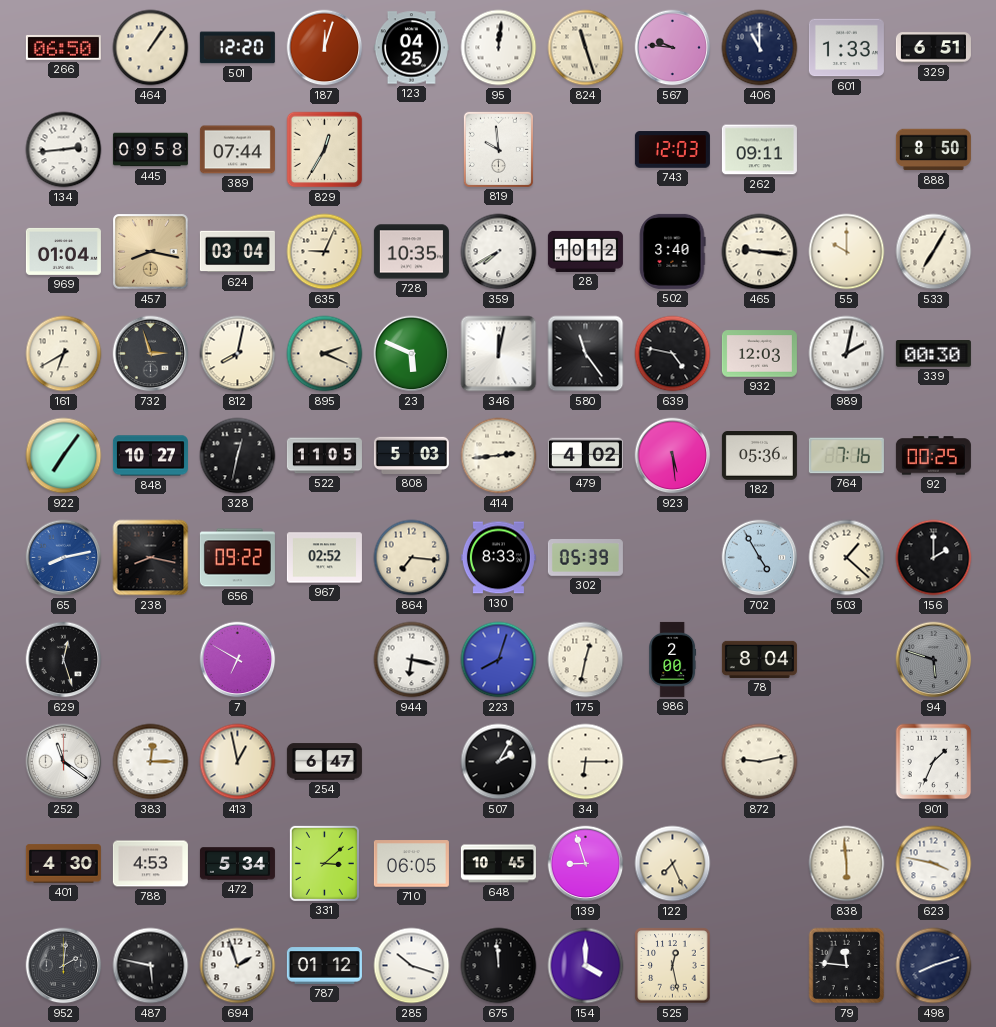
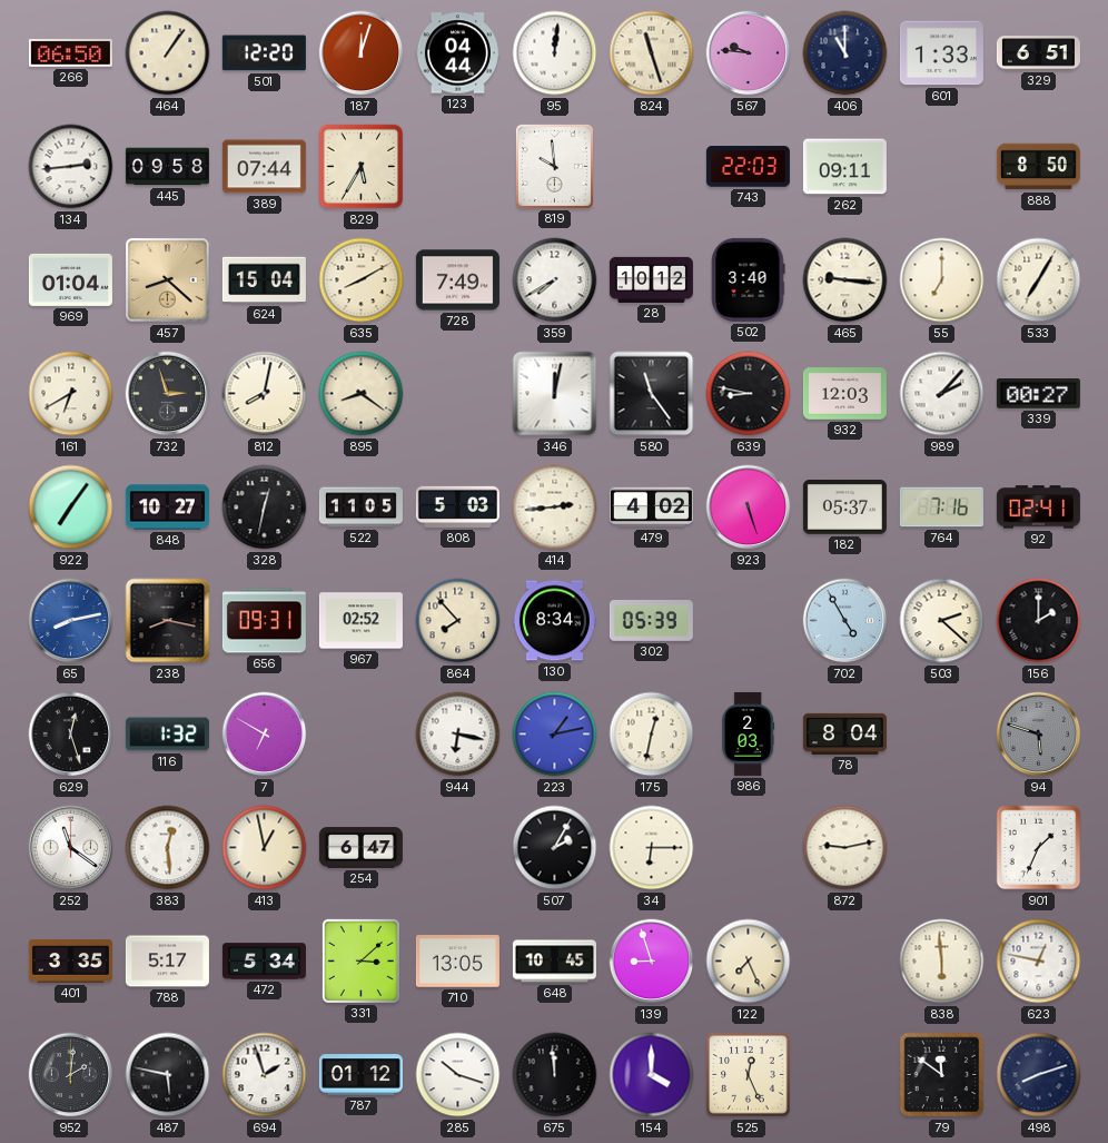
123: 04:25 -> 04:44 (457, 53)
829: 12:35 -> 5:35 (362, 167)
743: 12:03 -> 22:03 (748, 167)
457: 8:17 -> 8:22 (168, 280)
624: 03:04 -> 15:04 (264, 280)
635: 9:04 -> 8:10 (362, 280)
728: 10:35 -> 7:49 (457, 280)
55: 10:00 -> 7:00 (942, 280)
895: 2:19 -> 8:21 (362, 394)
23: 5:49 -> none (412, 354)
639: 4:47 -> 8:47 (749, 394)
989: 2:02 -> 2:07 (942, 394)
339: 00:30 -> 00:27 (1038, 394)
923: 5:29 -> 5:27 (749, 508)
182: 05:36 -> 05:37 (844, 508)
92: 00:25 -> 02:41 (1038, 508)
656: 09:22 -> 09:31 (264, 621)
864: 7:16 -> 7:53 (458, 621)
130: 8:33 -> 8:34 (554, 621)
503: 1:22 -> 2:22 (942, 621)
116: none -> 1:32 (167, 735)
223: 8:03 -> 1:13 (555, 735)
986: 2:00 -> 2:03 (749, 733)
383: 12:15 -> 12:29 (168, 848)
401: 4:30 -> 3:35 (70, 962)
788: 4:53 -> 5:17 (167, 962)
710: 06:05 -> 13:05 (457, 962)
623: 3:47 -> 12:47 (1039, 962)
525: 12:28 -> 12:26 (749, 1075)
79: 11:46 -> 11:51 (942, 1075)
